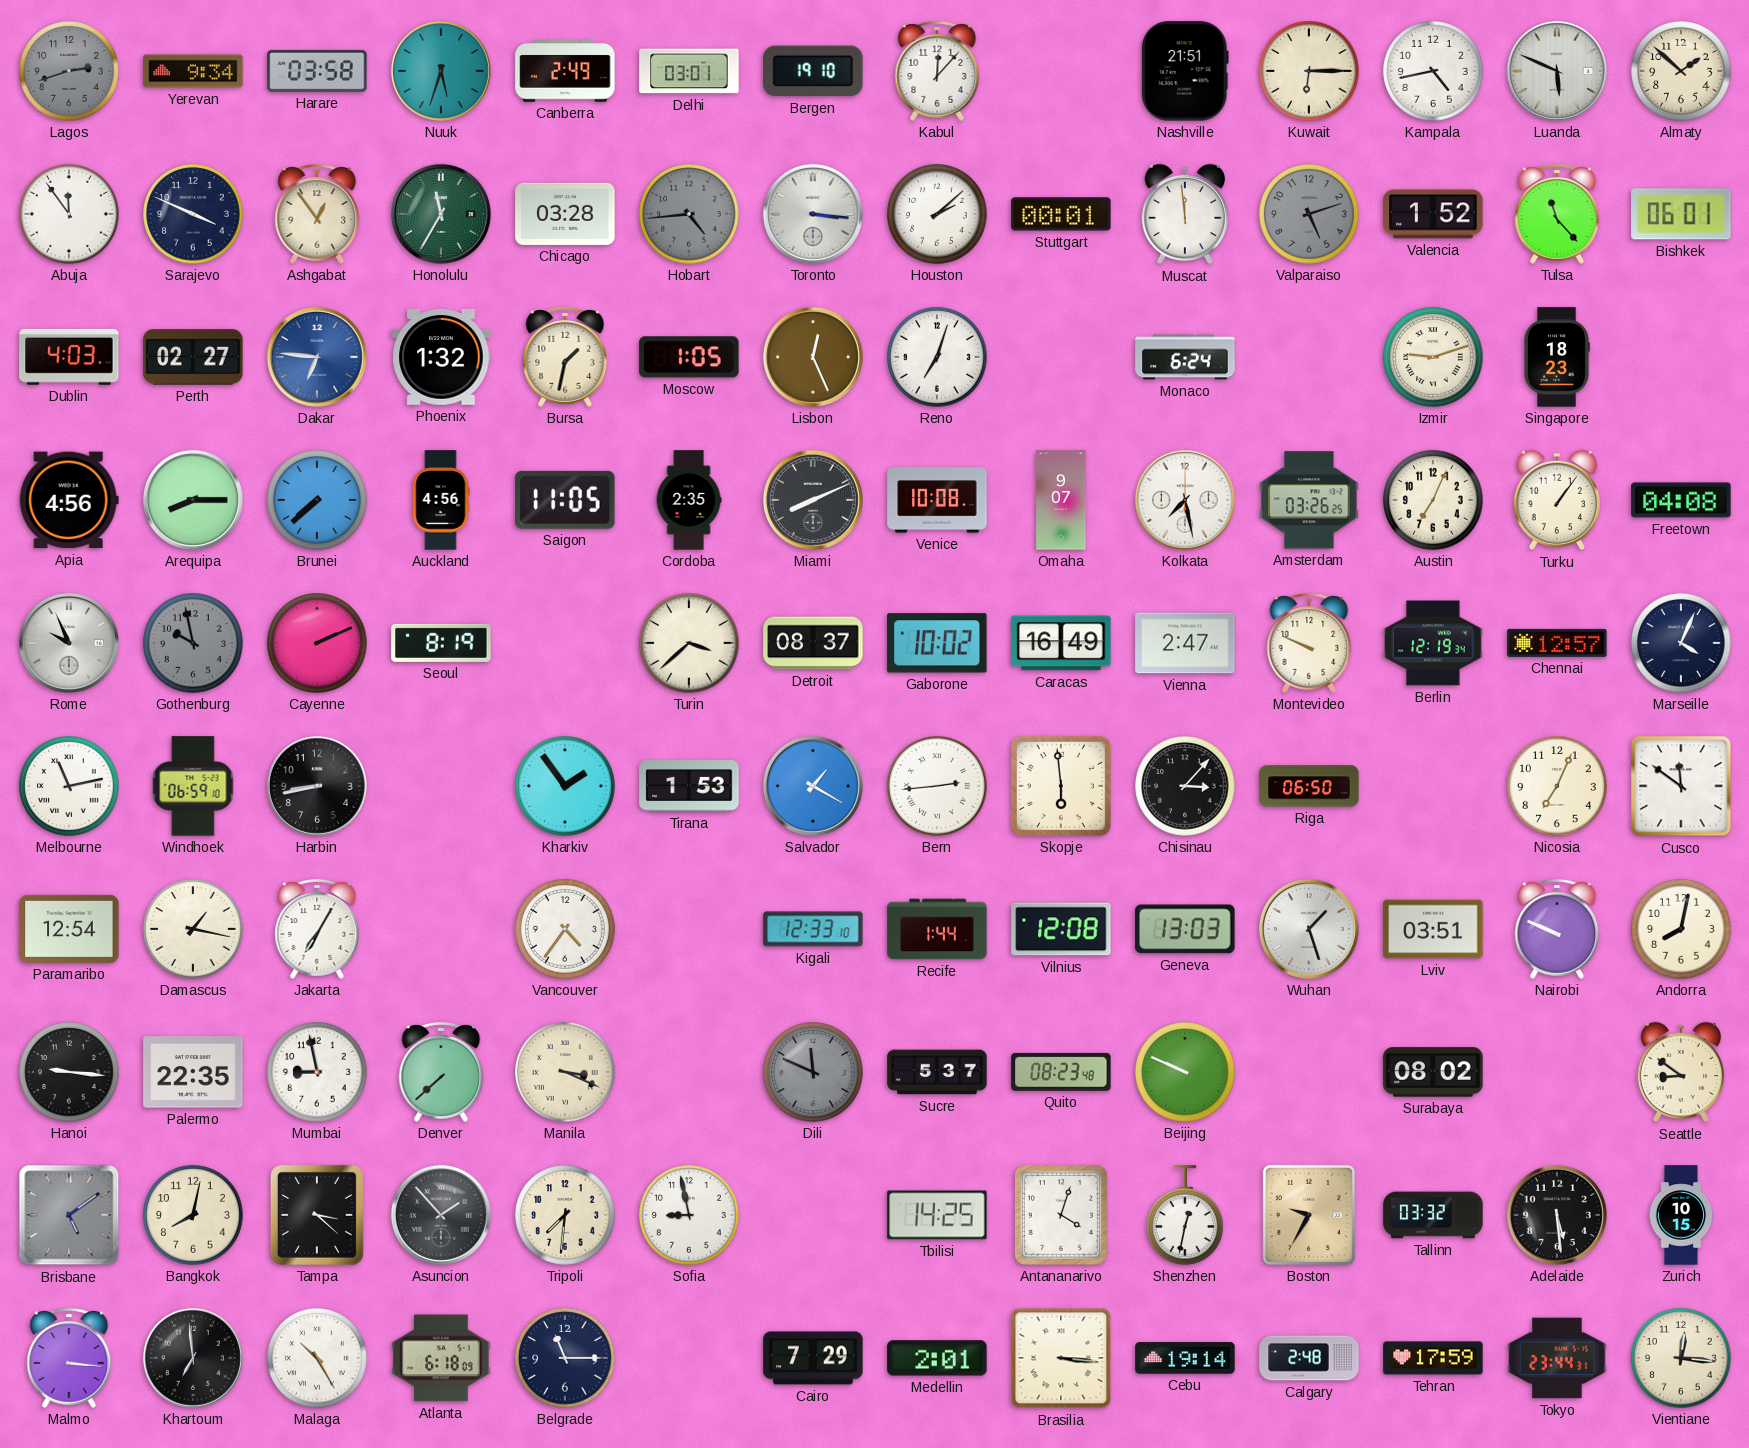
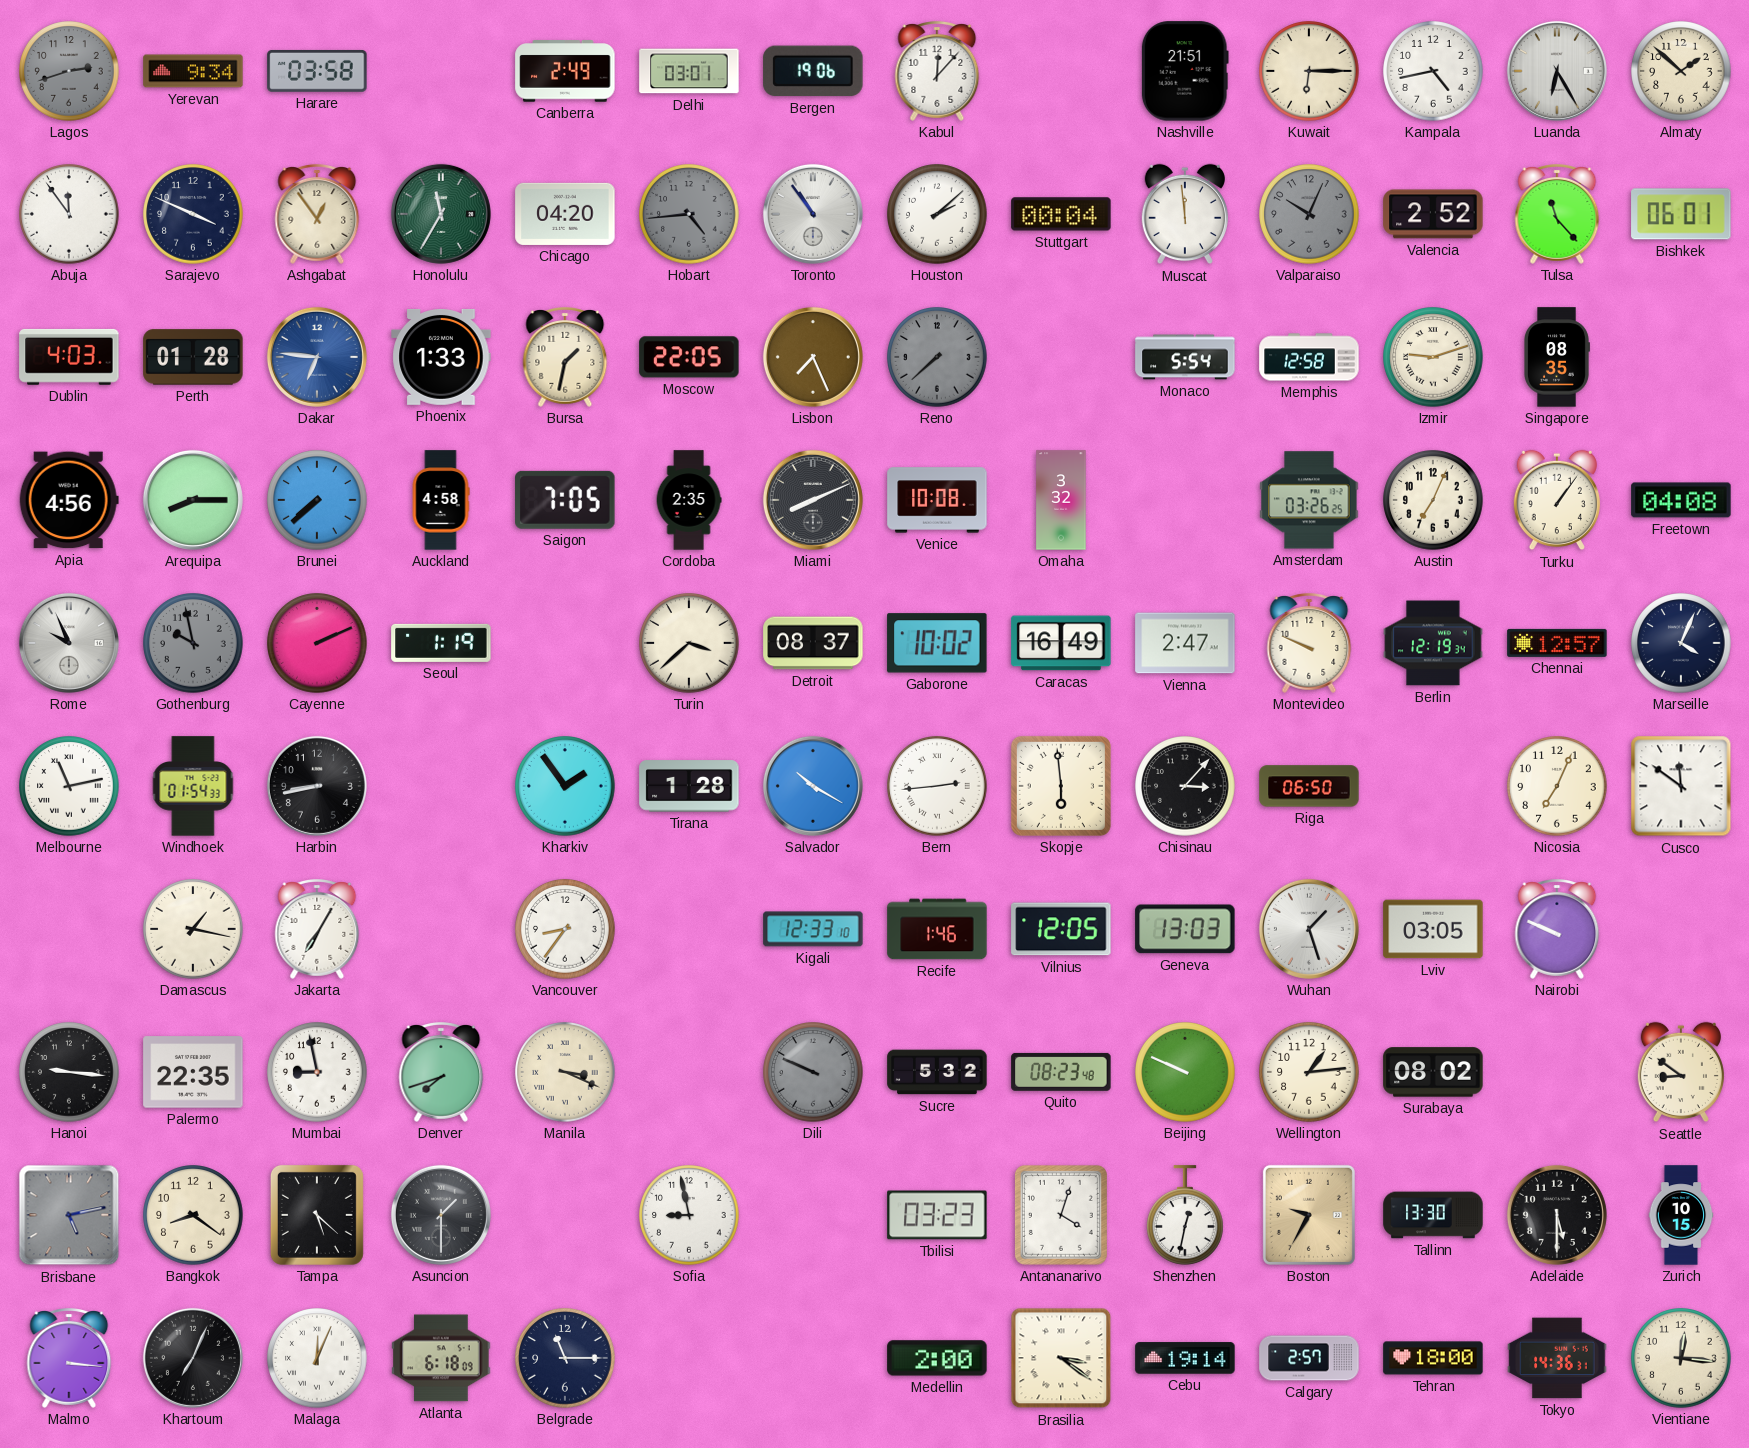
Nuuk: 5:33 -> none (441, 71)
Bergen: 19:10 -> 19:06 (813, 71)
Luanda: 5:49 -> 6:25 (1557, 71)
Chicago: 03:28 -> 04:20 (565, 214)
Toronto: 3:16 -> 10:54 (813, 214)
Stuttgart: 00:01 -> 00:04 (1061, 214)
Valparaiso: 5:12 -> 10:04 (1309, 214)
Valencia: 1:52 -> 2:52 (1433, 214)
Perth: 02:27 -> 01:28 (193, 357)
Phoenix: 1:32 -> 1:33 (441, 357)
Moscow: 1:05 -> 22:05 (689, 357)
Lisbon: 12:26 -> 7:26 (813, 357)
Reno: 7:03 -> 7:38 (937, 357)
Reno dial: white -> grey (937, 357)
Monaco: 6:24 -> 5:54 (1185, 357)
Memphis: none -> 12:58 (1309, 357)
Singapore: 18:23 -> 08:35 (1557, 357)
Auckland: 4:56 -> 4:58 (441, 500)
Saigon: 11:05 -> 7:05 (565, 500)
Omaha: 9:07 -> 3:32 (1061, 500)
Kolkata: 7:28 -> none (1185, 500)
Seoul: 8:19 -> 1:19 (441, 643)
Windhoek: 06:59 -> 01:54 (193, 786)
Tirana: 1:53 -> 1:28 (689, 786)
Salvador: 1:20 -> 10:20 (813, 786)
Paramaribo: 12:54 -> none (69, 929)
Vancouver: 4:36 -> 8:36 (565, 929)
Recife: 1:44 -> 1:46 (937, 929)
Vilnius: 12:08 -> 12:05 (1061, 929)
Lviv: 03:51 -> 03:05 (1433, 929)
Andorra: 8:02 -> none (1681, 929)
Denver: 7:38 -> 7:42 (441, 1073)
Dili: 11:49 -> 9:49 (813, 1072)
Sucre: 5:37 -> 5:32 (937, 1072)
Wellington: none -> 1:14 (1309, 1072)
Brisbane: 5:09 -> 5:13 (69, 1215)
Bangkok: 8:02 -> 8:21 (193, 1215)
Tampa: 3:22 -> 5:22 (317, 1215)
Asuncion: 1:53 -> 1:30 (441, 1215)
Tripoli: 7:31 -> none (565, 1215)
Tbilisi: 14:25 -> 03:23 (937, 1215)
Tallinn: 03:32 -> 13:30 (1433, 1215)
Adelaide: 5:29 -> 5:30 (1557, 1215)
Khartoum: 6:59 -> 7:04 (193, 1358)
Malaga: 10:25 -> 12:04 (317, 1358)
Cairo: 7:29 -> none (813, 1358)
Medellin: 2:01 -> 2:00 (937, 1358)
Brasilia: 3:16 -> 3:21 (1061, 1358)
Calgary: 2:48 -> 2:57 (1309, 1358)
Tehran: 17:59 -> 18:00 (1433, 1358)
Tokyo: 23:44 -> 14:36 (1557, 1358)
